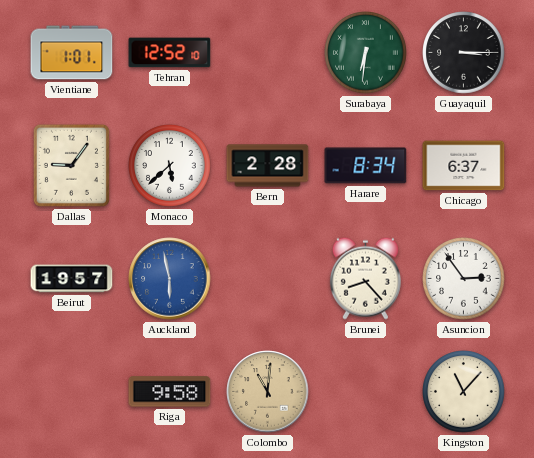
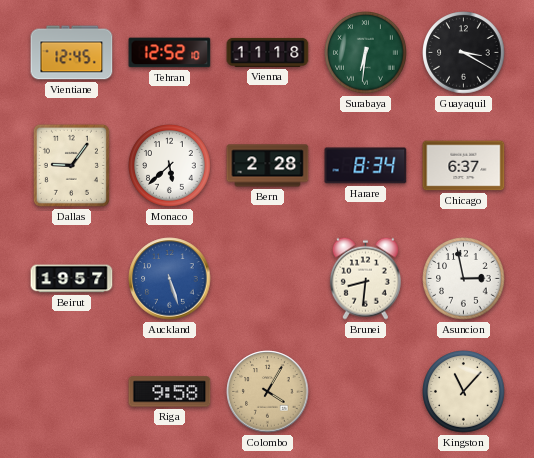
Vientiane: 1:01 -> 12:45 (72, 53)
Vienna: none -> 11:18 (268, 52)
Guayaquil: 3:15 -> 3:20 (464, 53)
Auckland: 5:58 -> 5:27 (170, 279)
Brunei: 8:23 -> 8:31 (365, 278)
Asuncion: 2:54 -> 2:58 (464, 279)
Colombo: 11:01 -> 4:05 (268, 392)
